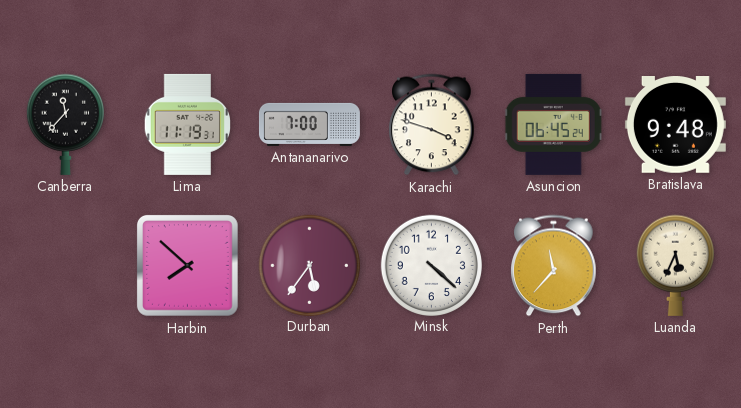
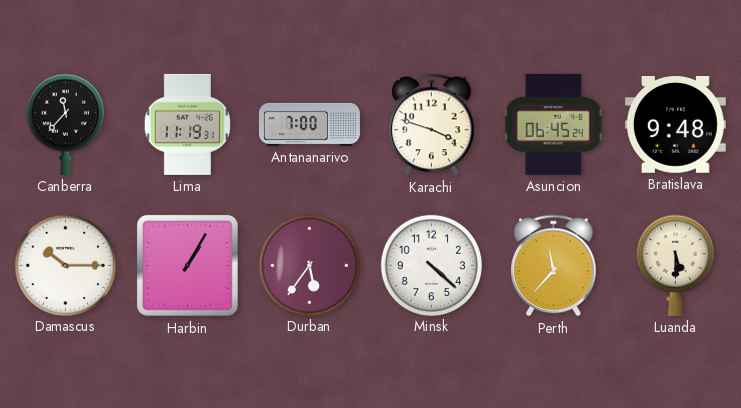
Damascus: none -> 10:15 (65, 265)
Harbin: 7:52 -> 1:05 (187, 265)
Luanda: 5:34 -> 5:30 (675, 265)
